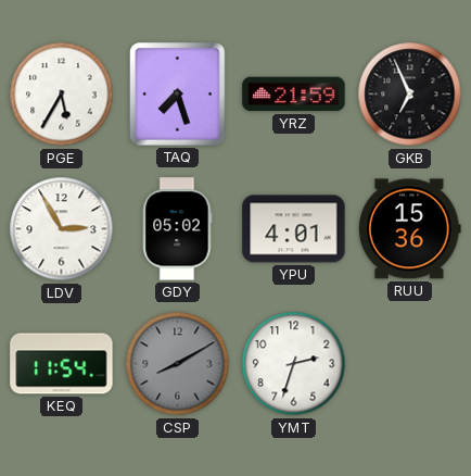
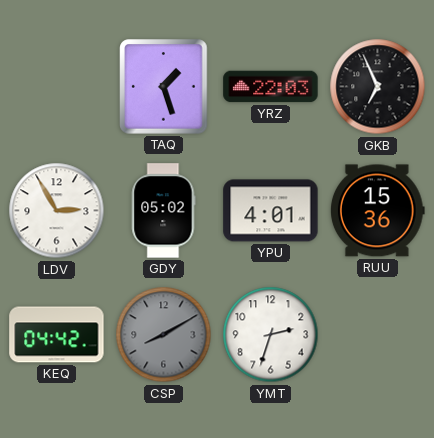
PGE: 5:35 -> none (62, 95)
TAQ: 7:27 -> 1:27 (164, 87)
YRZ: 21:59 -> 22:03 (271, 87)
KEQ: 11:54 -> 04:42 (57, 335)
